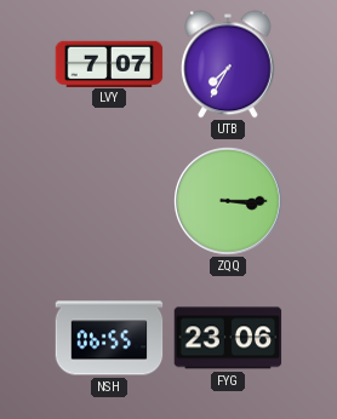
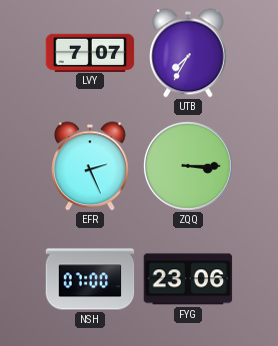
EFR: none -> 2:26 (91, 166)
NSH: 06:55 -> 07:00 (90, 279)
